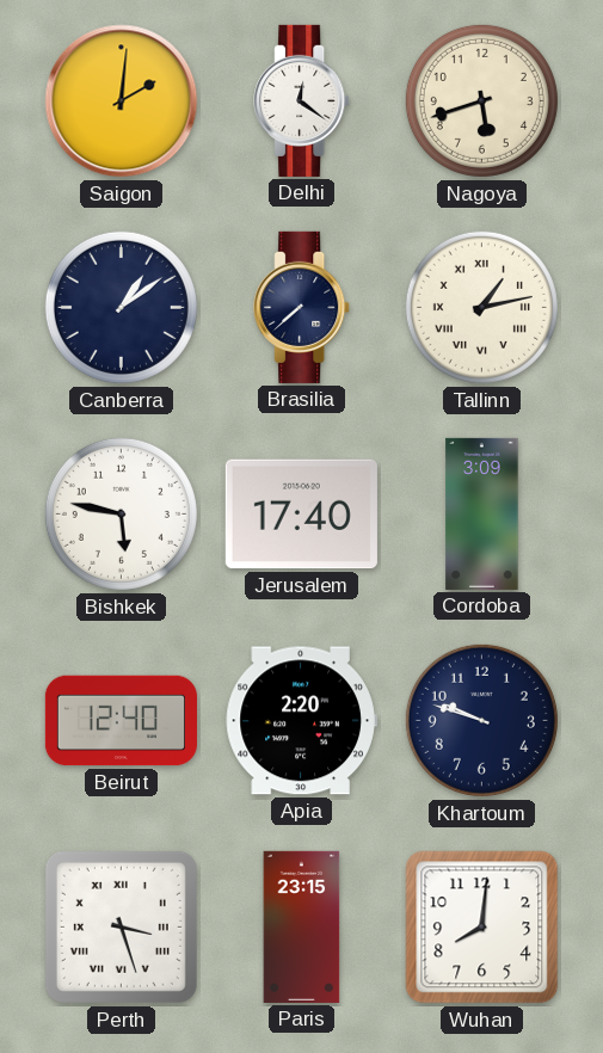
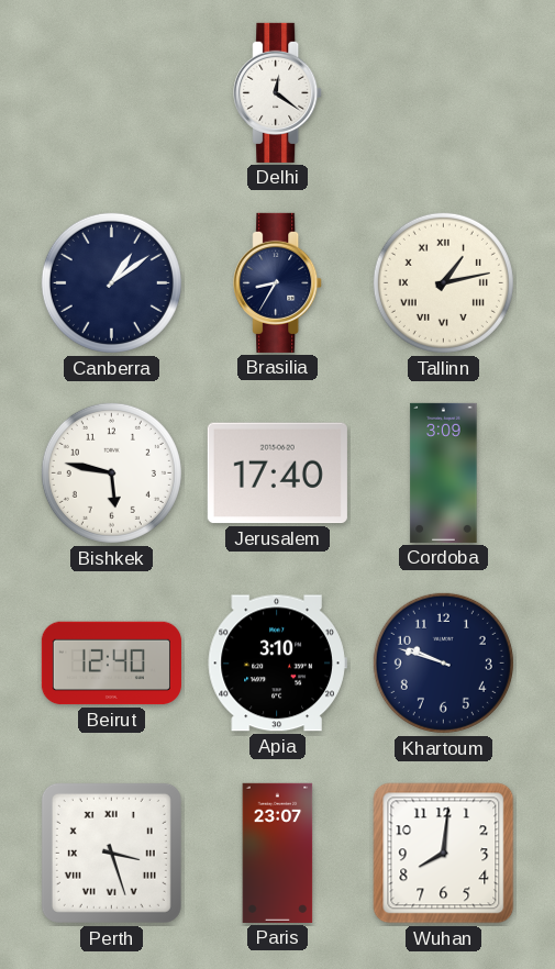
Saigon: 2:01 -> none (122, 101)
Nagoya: 5:42 -> none (481, 100)
Brasilia: 7:38 -> 8:35 (278, 282)
Apia: 2:20 -> 3:10 (277, 664)
Paris: 23:15 -> 23:07 (278, 853)
